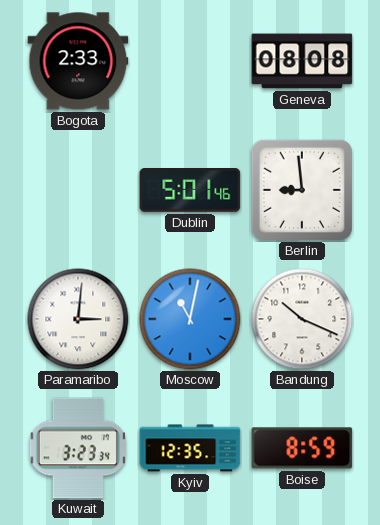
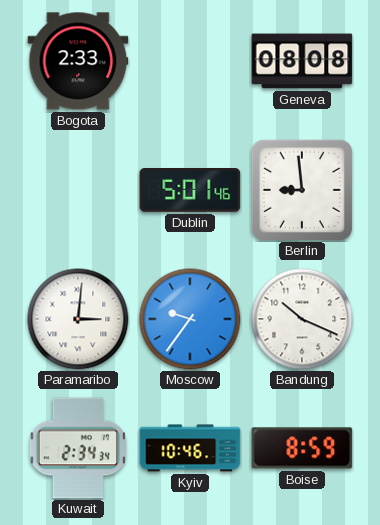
Moscow: 11:02 -> 9:36 (190, 319)
Kuwait: 3:23 -> 2:34 (78, 448)
Kyiv: 12:35 -> 10:46 (190, 448)
